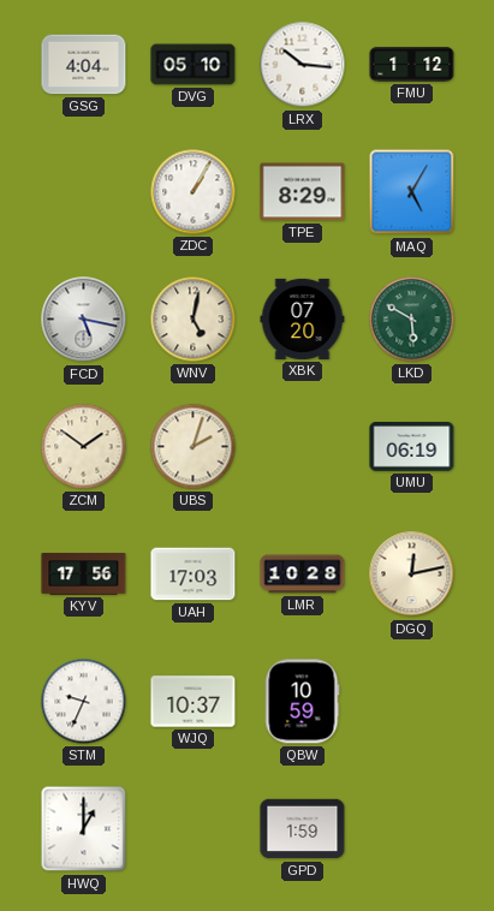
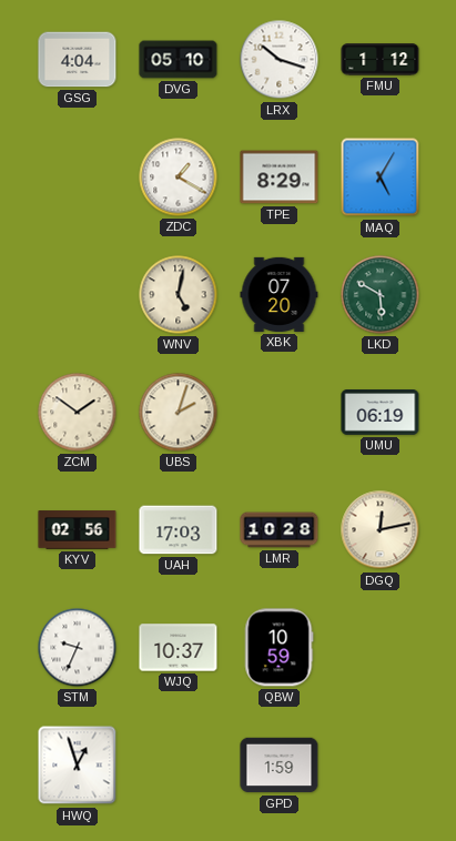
LRX: 10:16 -> 10:18 (280, 60)
ZDC: 1:05 -> 1:20 (179, 178)
FCD: 5:17 -> none (84, 320)
KYV: 17:56 -> 02:56 (78, 530)
HWQ: 1:00 -> 12:57 (78, 766)
